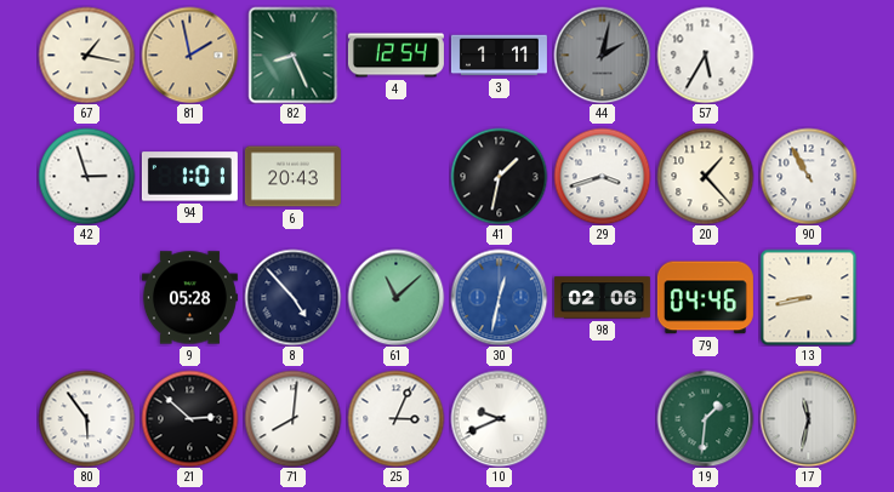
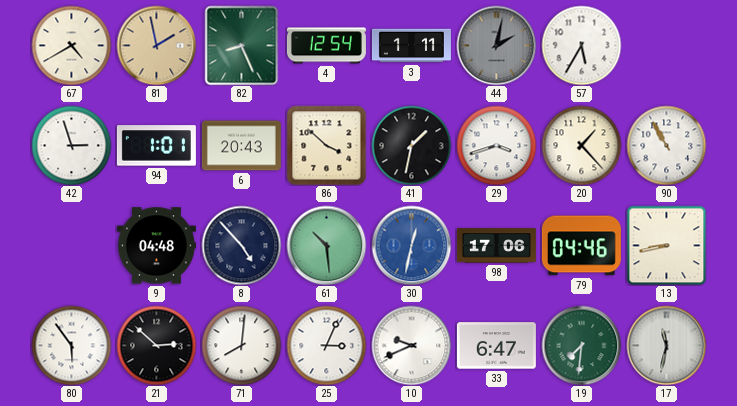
67: 1:17 -> 4:40 (71, 45)
86: none -> 3:52 (326, 145)
9: 05:28 -> 04:48 (156, 246)
61: 11:08 -> 10:29 (326, 245)
98: 02:06 -> 17:06 (496, 246)
33: none -> 6:47 (496, 346)
19: 1:31 -> 7:31 (581, 345)
